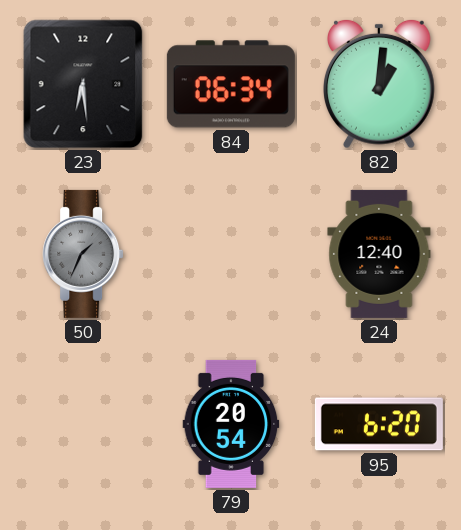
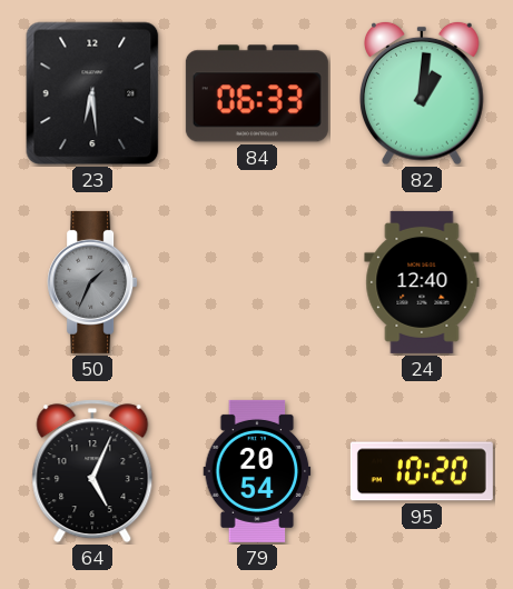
84: 06:34 -> 06:33 (257, 93)
64: none -> 5:04 (92, 471)
95: 6:20 -> 10:20 (422, 471)
